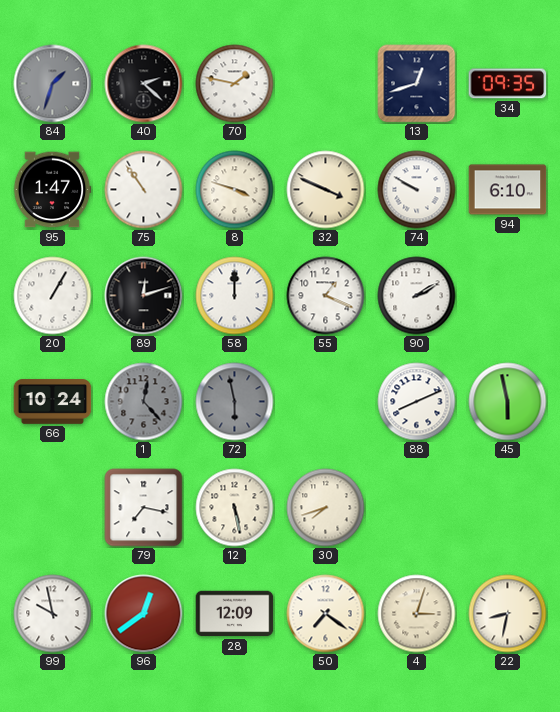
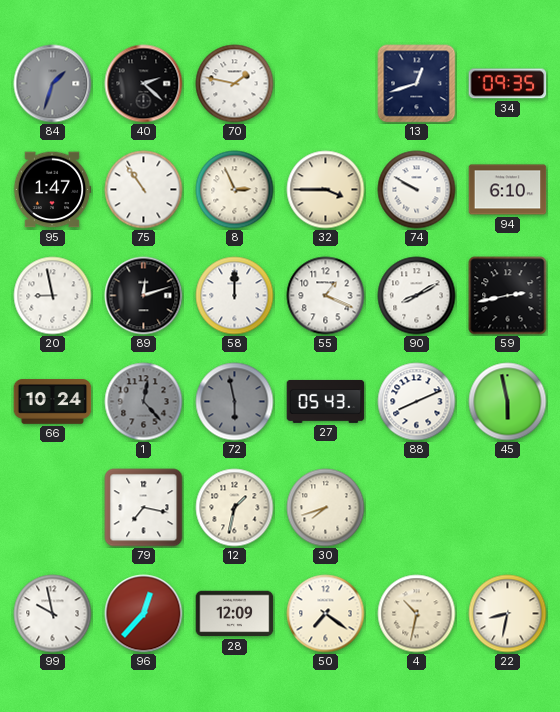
8: 3:48 -> 2:56 (235, 190)
32: 3:49 -> 3:45 (326, 190)
20: 1:05 -> 8:58 (53, 296)
90: 2:10 -> 8:10 (417, 296)
59: none -> 2:43 (508, 296)
27: none -> 05:43 (326, 401)
12: 5:28 -> 1:32 (235, 508)
96: 12:39 -> 12:37 (144, 614)
4: 3:03 -> 10:32 (417, 614)
